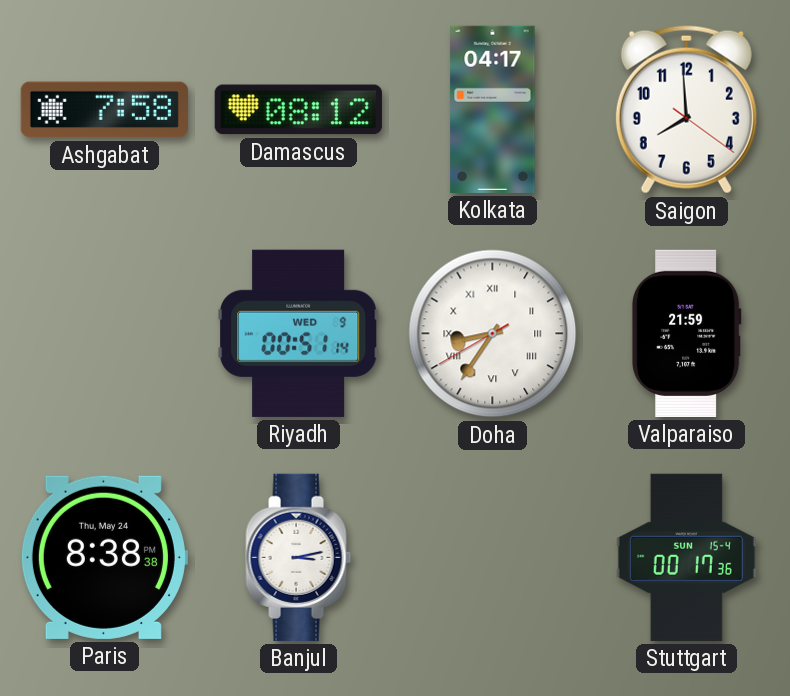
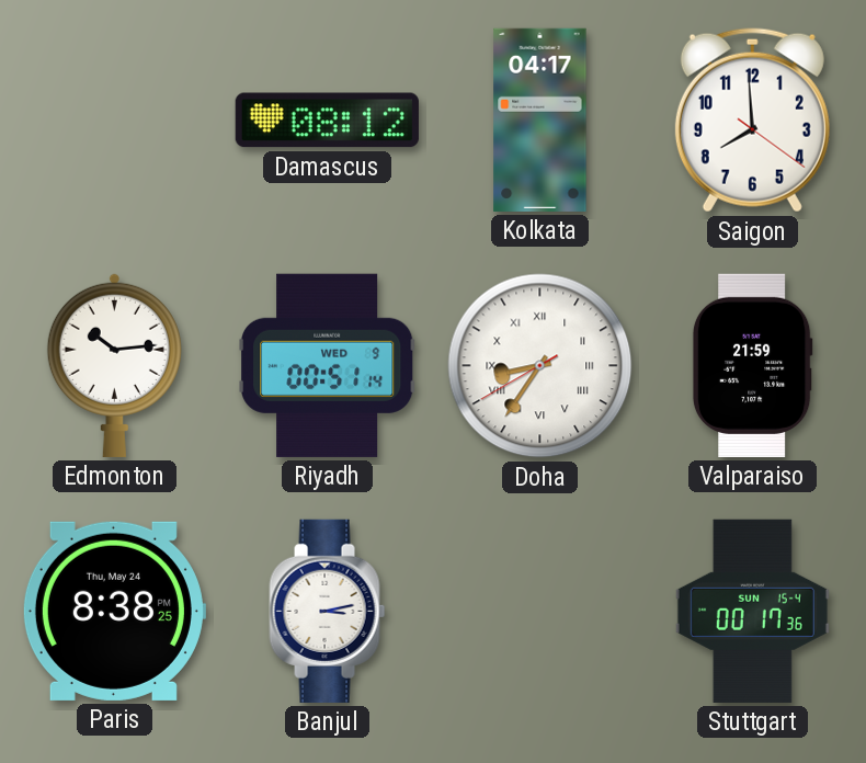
Ashgabat: 7:58 -> none (104, 110)
Edmonton: none -> 10:14 (114, 365)
Paris: 8:38:38 -> 8:38:25 (114, 611)
